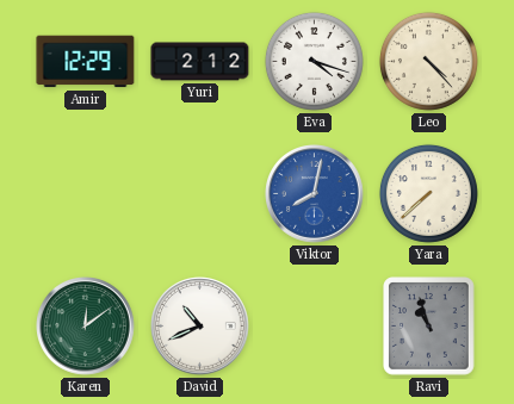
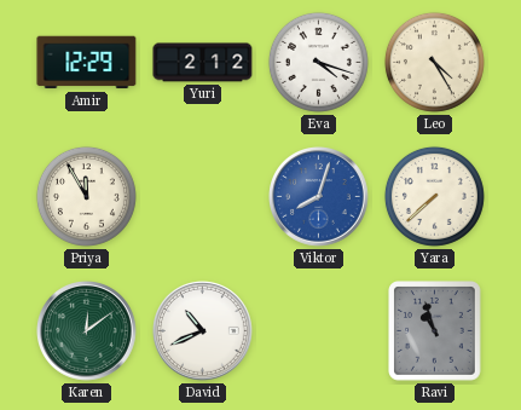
Leo: 4:23 -> 4:25 (434, 62)
Priya: none -> 11:55 (86, 196)
Viktor: 8:02 -> 8:03 (319, 197)
